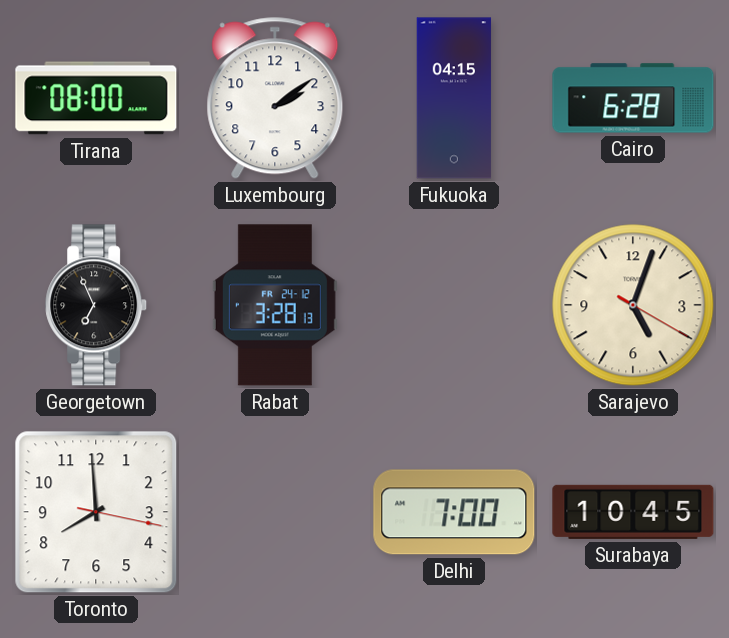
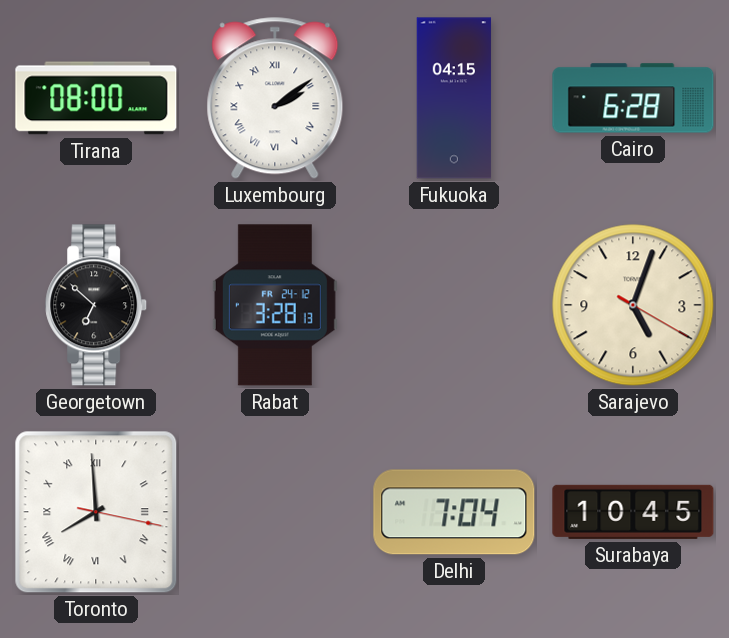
Luxembourg numerals: Arabic -> Roman (275, 98)
Georgetown: 6:56 -> 6:52 (97, 305)
Toronto numerals: Arabic -> Roman (96, 512)
Delhi: 7:00 -> 7:04 (454, 512)
